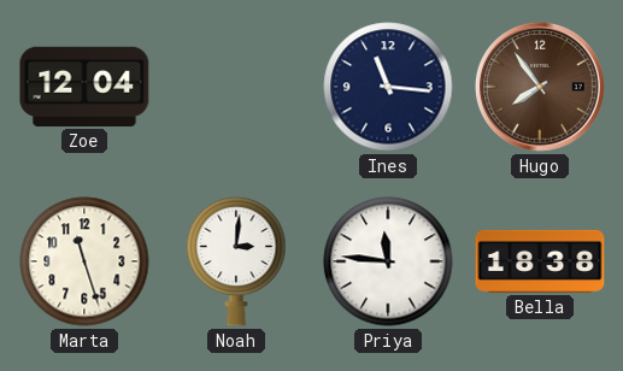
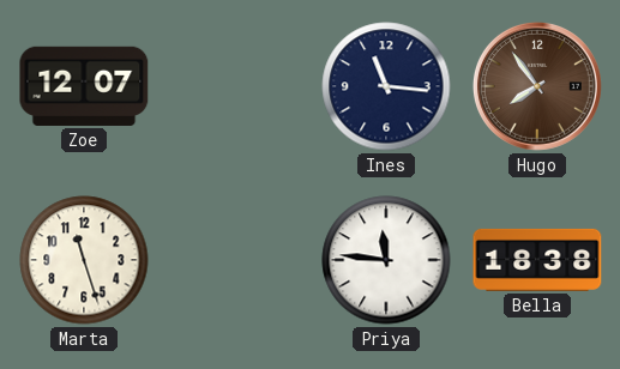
Zoe: 12:04 -> 12:07 (84, 86)
Noah: 3:01 -> none (236, 261)
